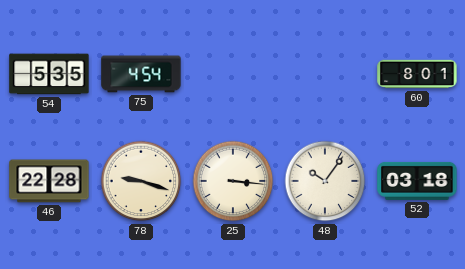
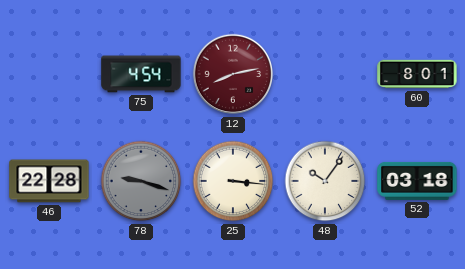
54: 5:35 -> none (49, 74)
12: none -> 8:13 (233, 74)
78 dial: cream -> grey (141, 181)
